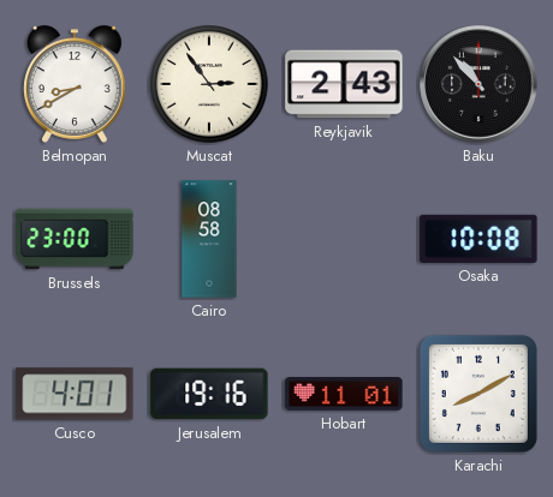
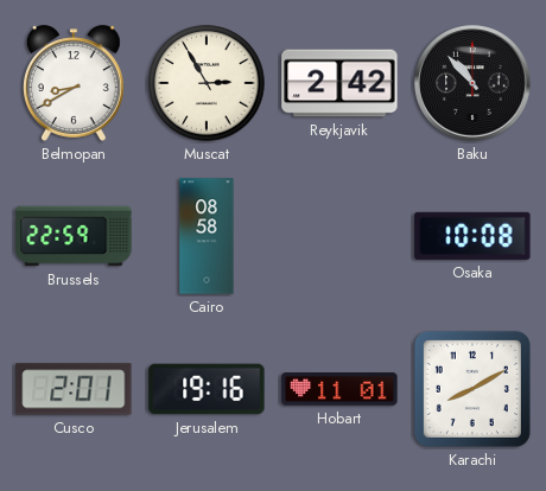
Muscat: 2:54 -> 2:55 (207, 83)
Reykjavik: 2:43 -> 2:42 (339, 83)
Brussels: 23:00 -> 22:59 (74, 236)
Cusco: 4:01 -> 2:01 (74, 389)
